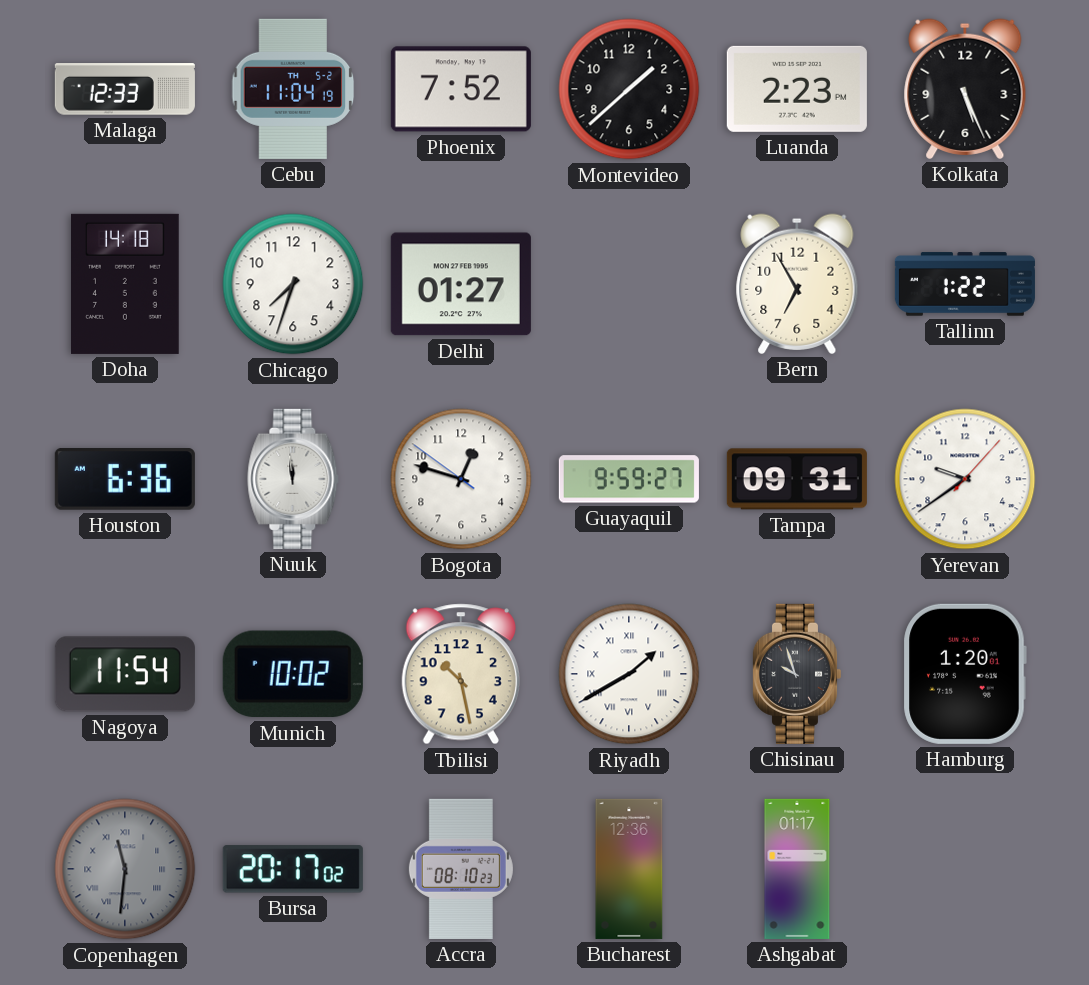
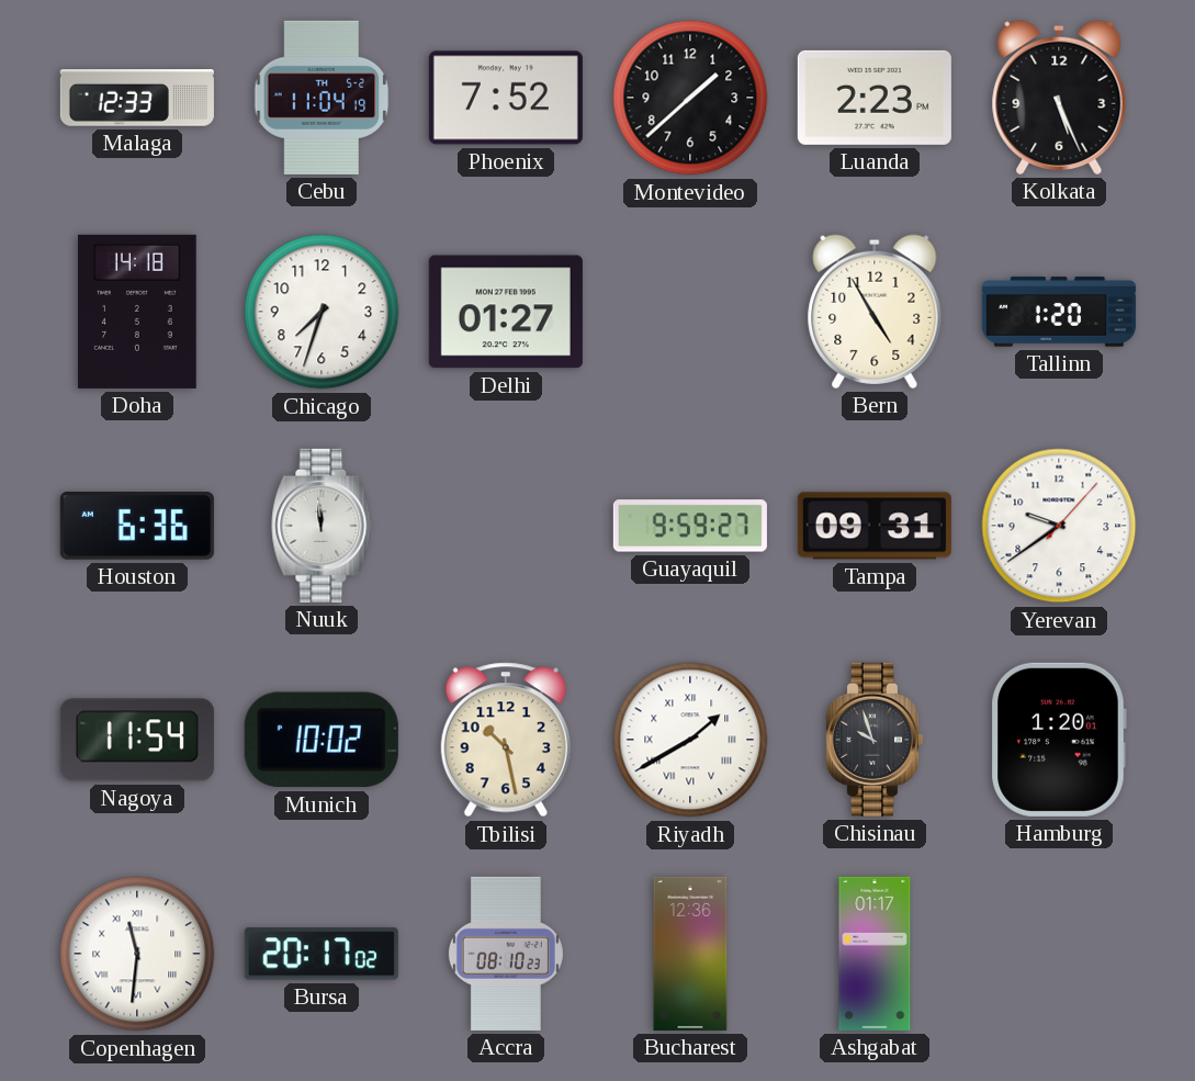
Bern: 6:55 -> 4:55 (875, 312)
Tallinn: 1:22 -> 1:20 (1059, 312)
Bogota: 12:47 -> none (461, 479)
Copenhagen dial: grey -> white (137, 954)
